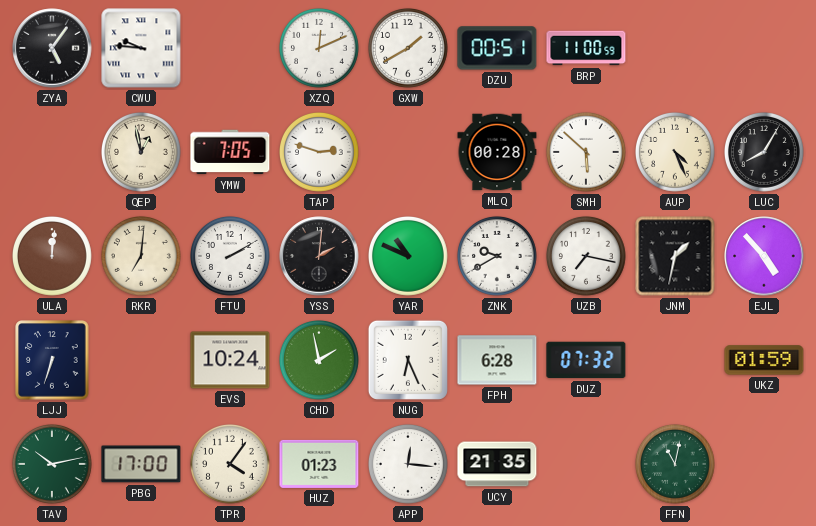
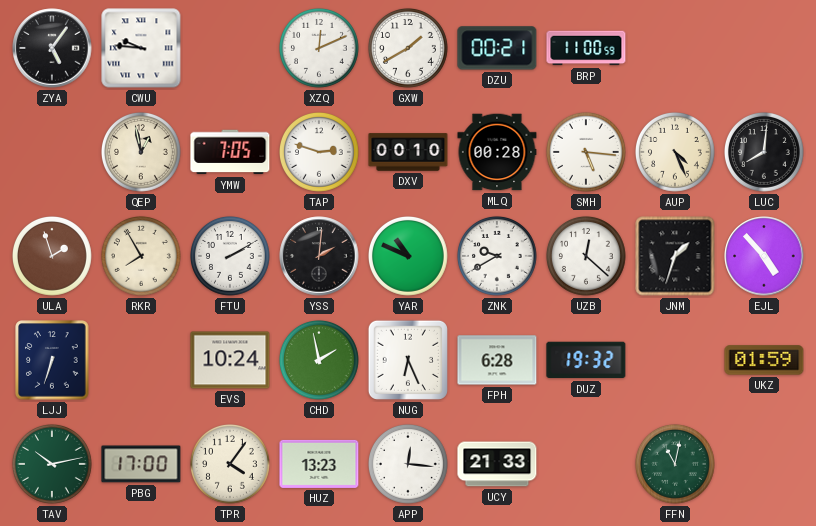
DZU: 00:51 -> 00:21 (497, 48)
DXV: none -> 00:10 (408, 152)
SMH: 5:52 -> 5:16 (587, 153)
LUC: 8:05 -> 8:01 (765, 153)
ULA: 12:01 -> 1:57 (53, 257)
RKR: 7:01 -> 7:55 (142, 257)
UZB: 7:17 -> 12:22 (587, 257)
JNM: 1:32 -> 1:33 (675, 256)
DUZ: 07:32 -> 19:32 (586, 360)
HUZ: 01:23 -> 13:23 (319, 464)
UCY: 21:35 -> 21:33 (497, 464)
